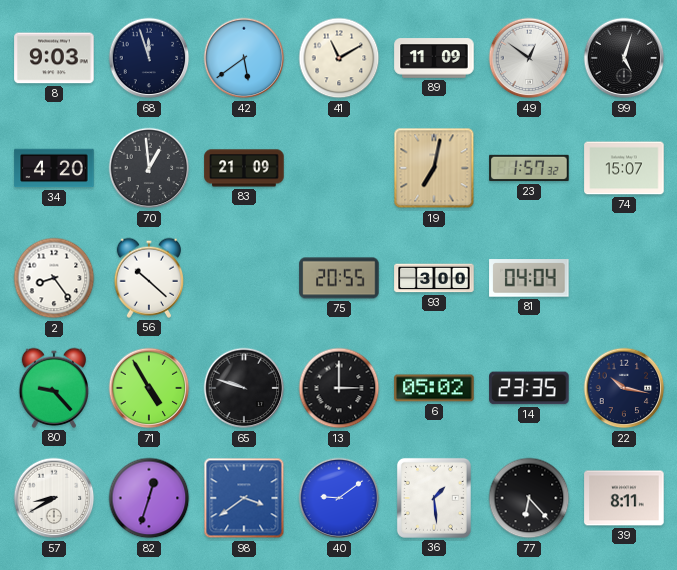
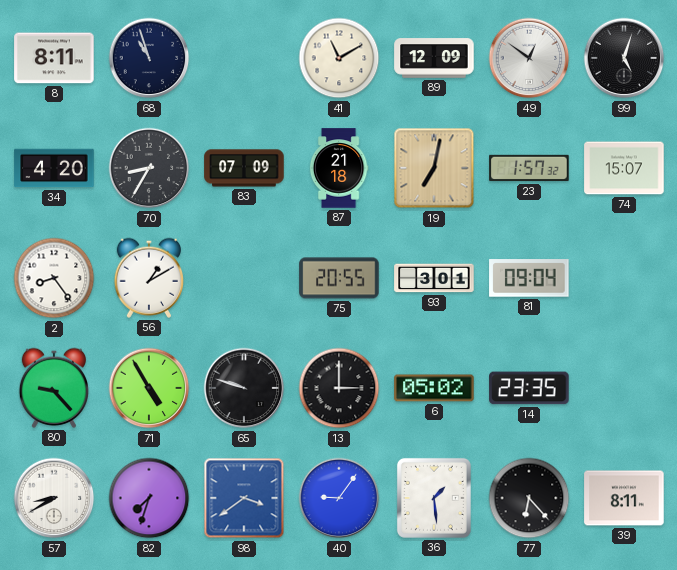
8: 9:03 -> 8:11 (54, 58)
68: 11:57 -> 10:57 (149, 58)
42: 5:39 -> none (244, 58)
89: 11:09 -> 12:09 (434, 58)
70: 12:59 -> 8:35 (149, 168)
83: 21:09 -> 07:09 (244, 168)
87: none -> 21:18 (339, 168)
56: 10:22 -> 1:10 (148, 278)
93: 3:00 -> 3:01 (434, 278)
81: 04:04 -> 09:04 (529, 278)
22: 10:17 -> none (624, 388)
82: 12:33 -> 7:33 (149, 498)
40: 9:09 -> 9:06 (339, 498)
